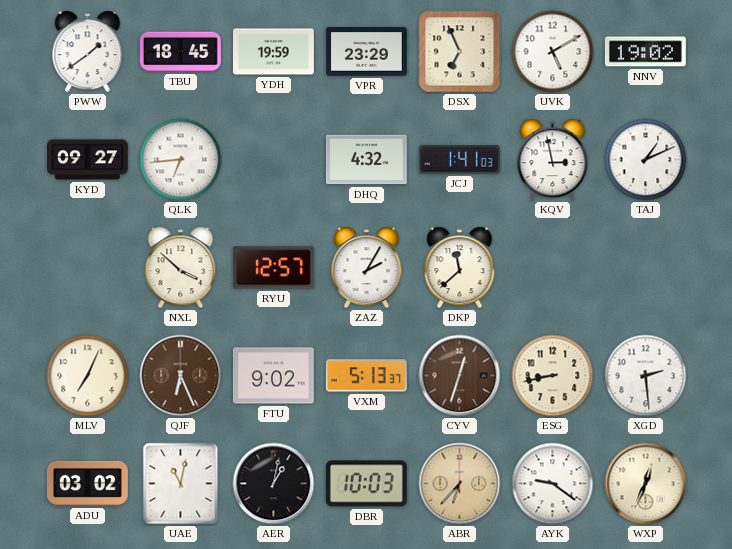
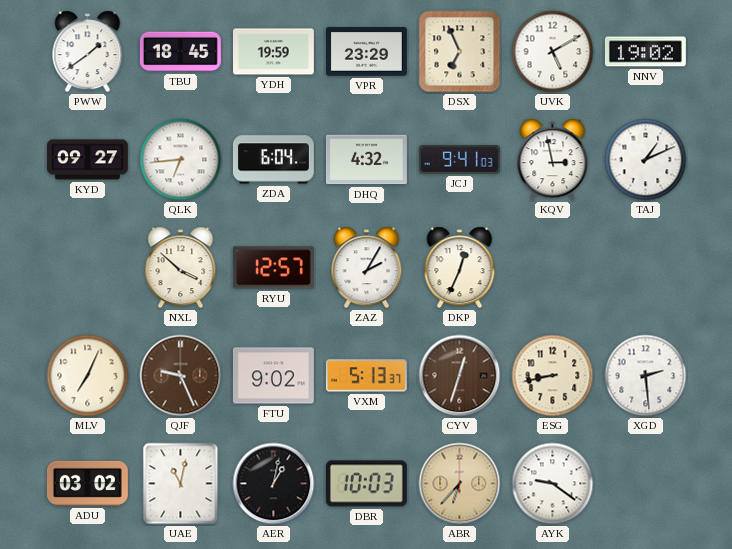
ZDA: none -> 6:04 (273, 160)
JCJ: 1:41 -> 9:41 (459, 160)
DKP: 11:38 -> 12:34 (460, 268)
QJF: 6:26 -> 9:26 (181, 376)
WXP: 12:34 -> none (646, 484)
